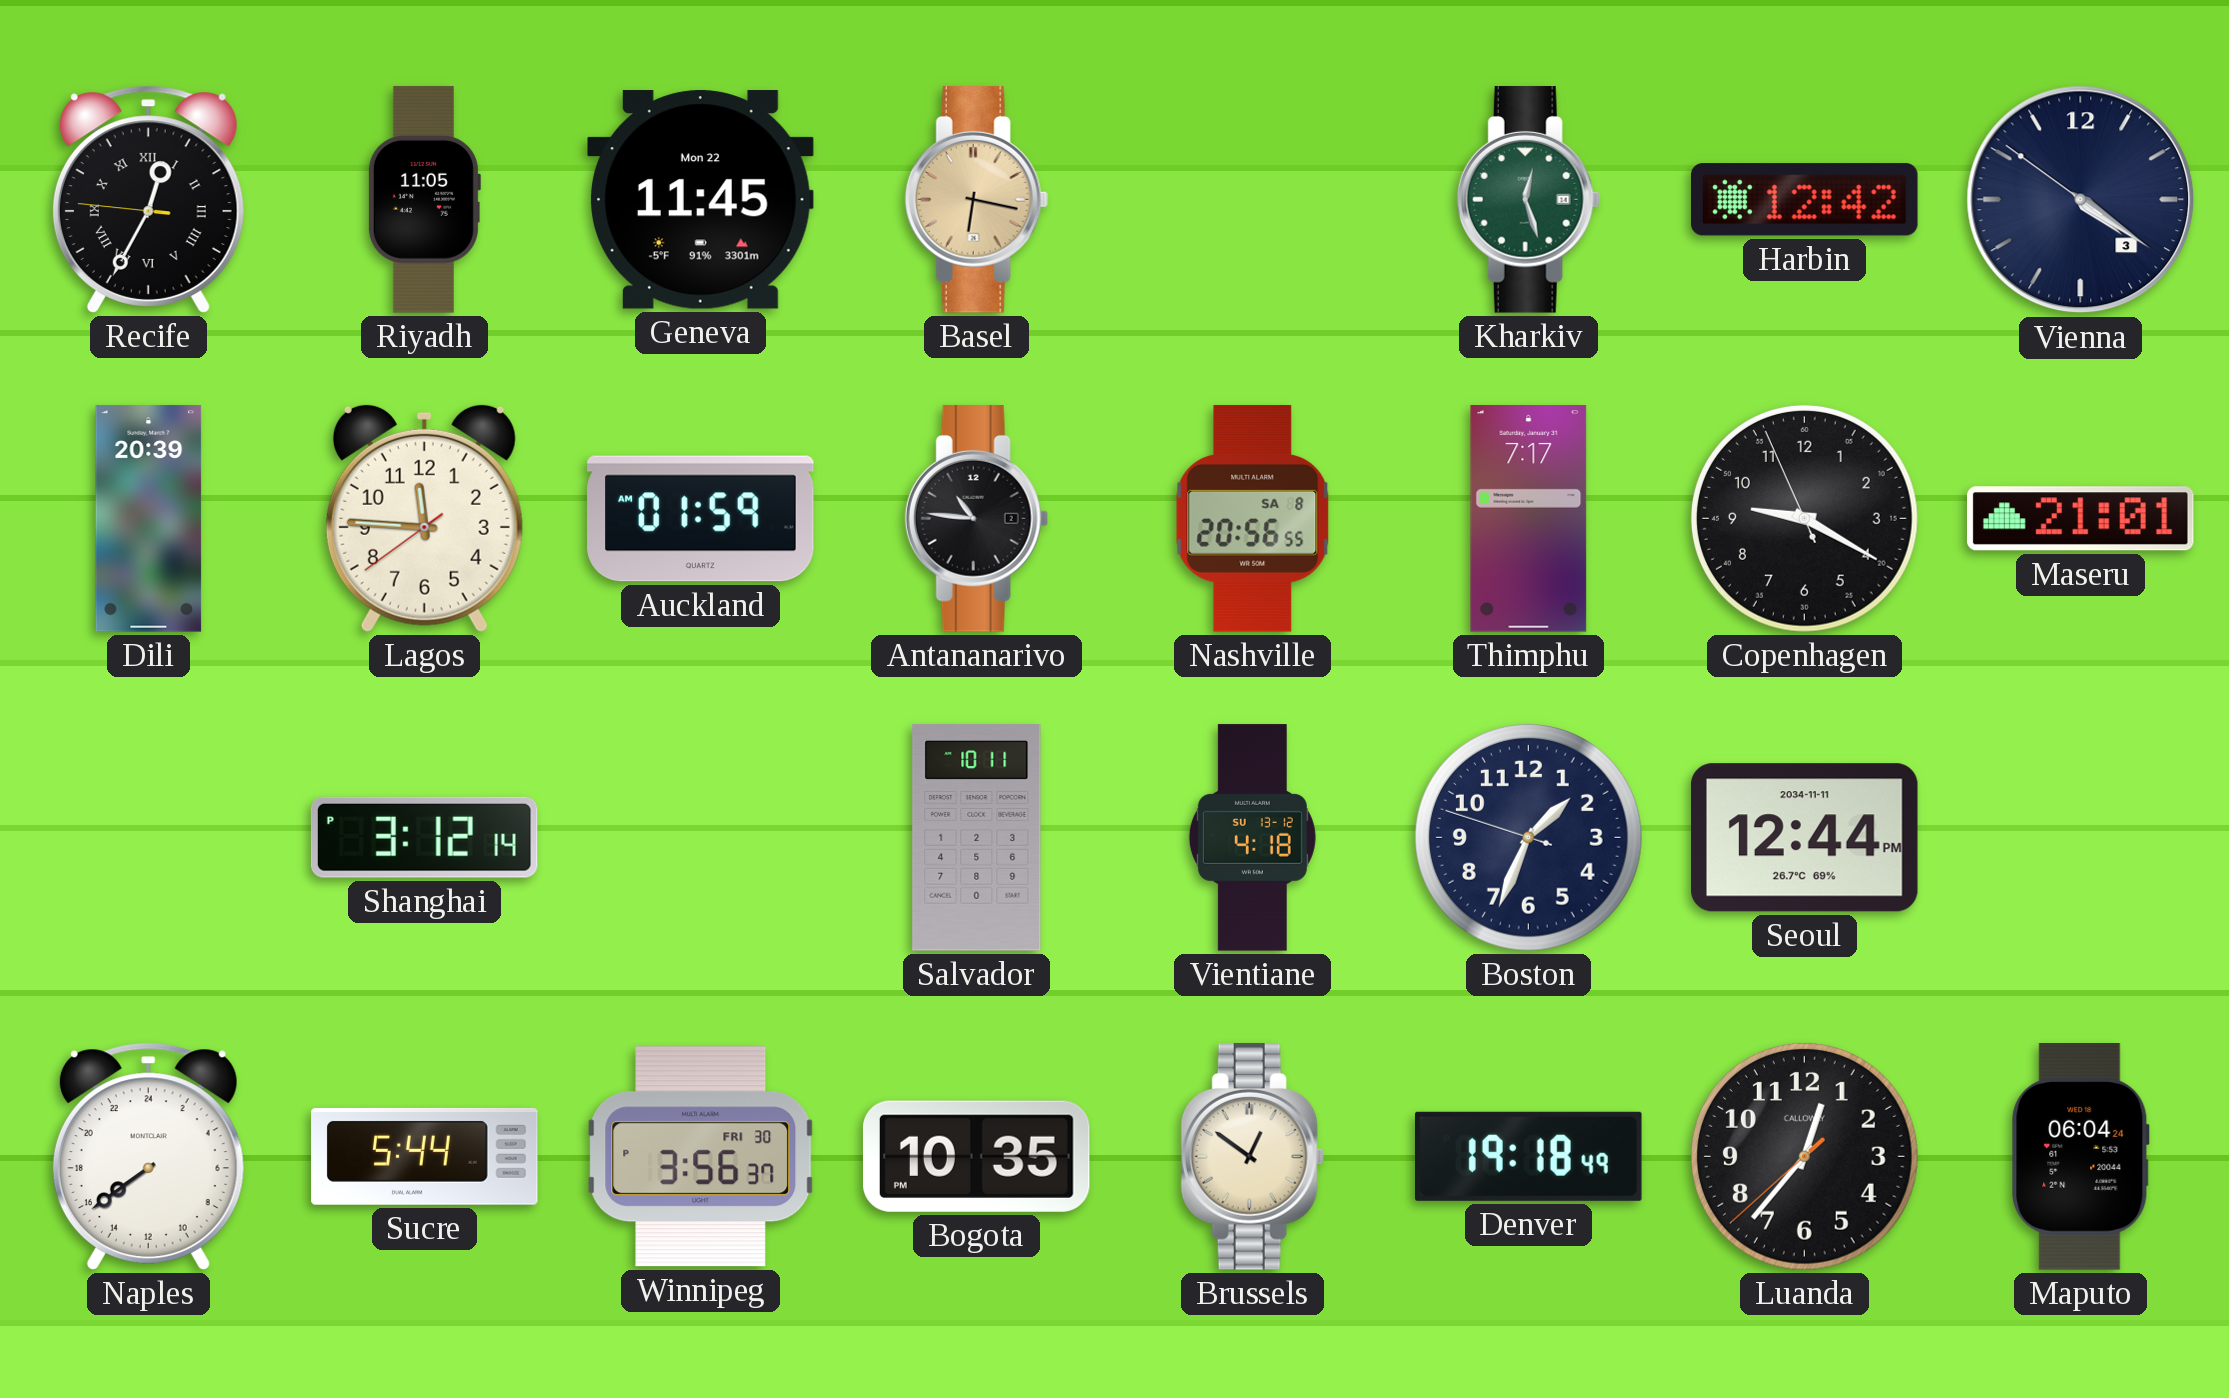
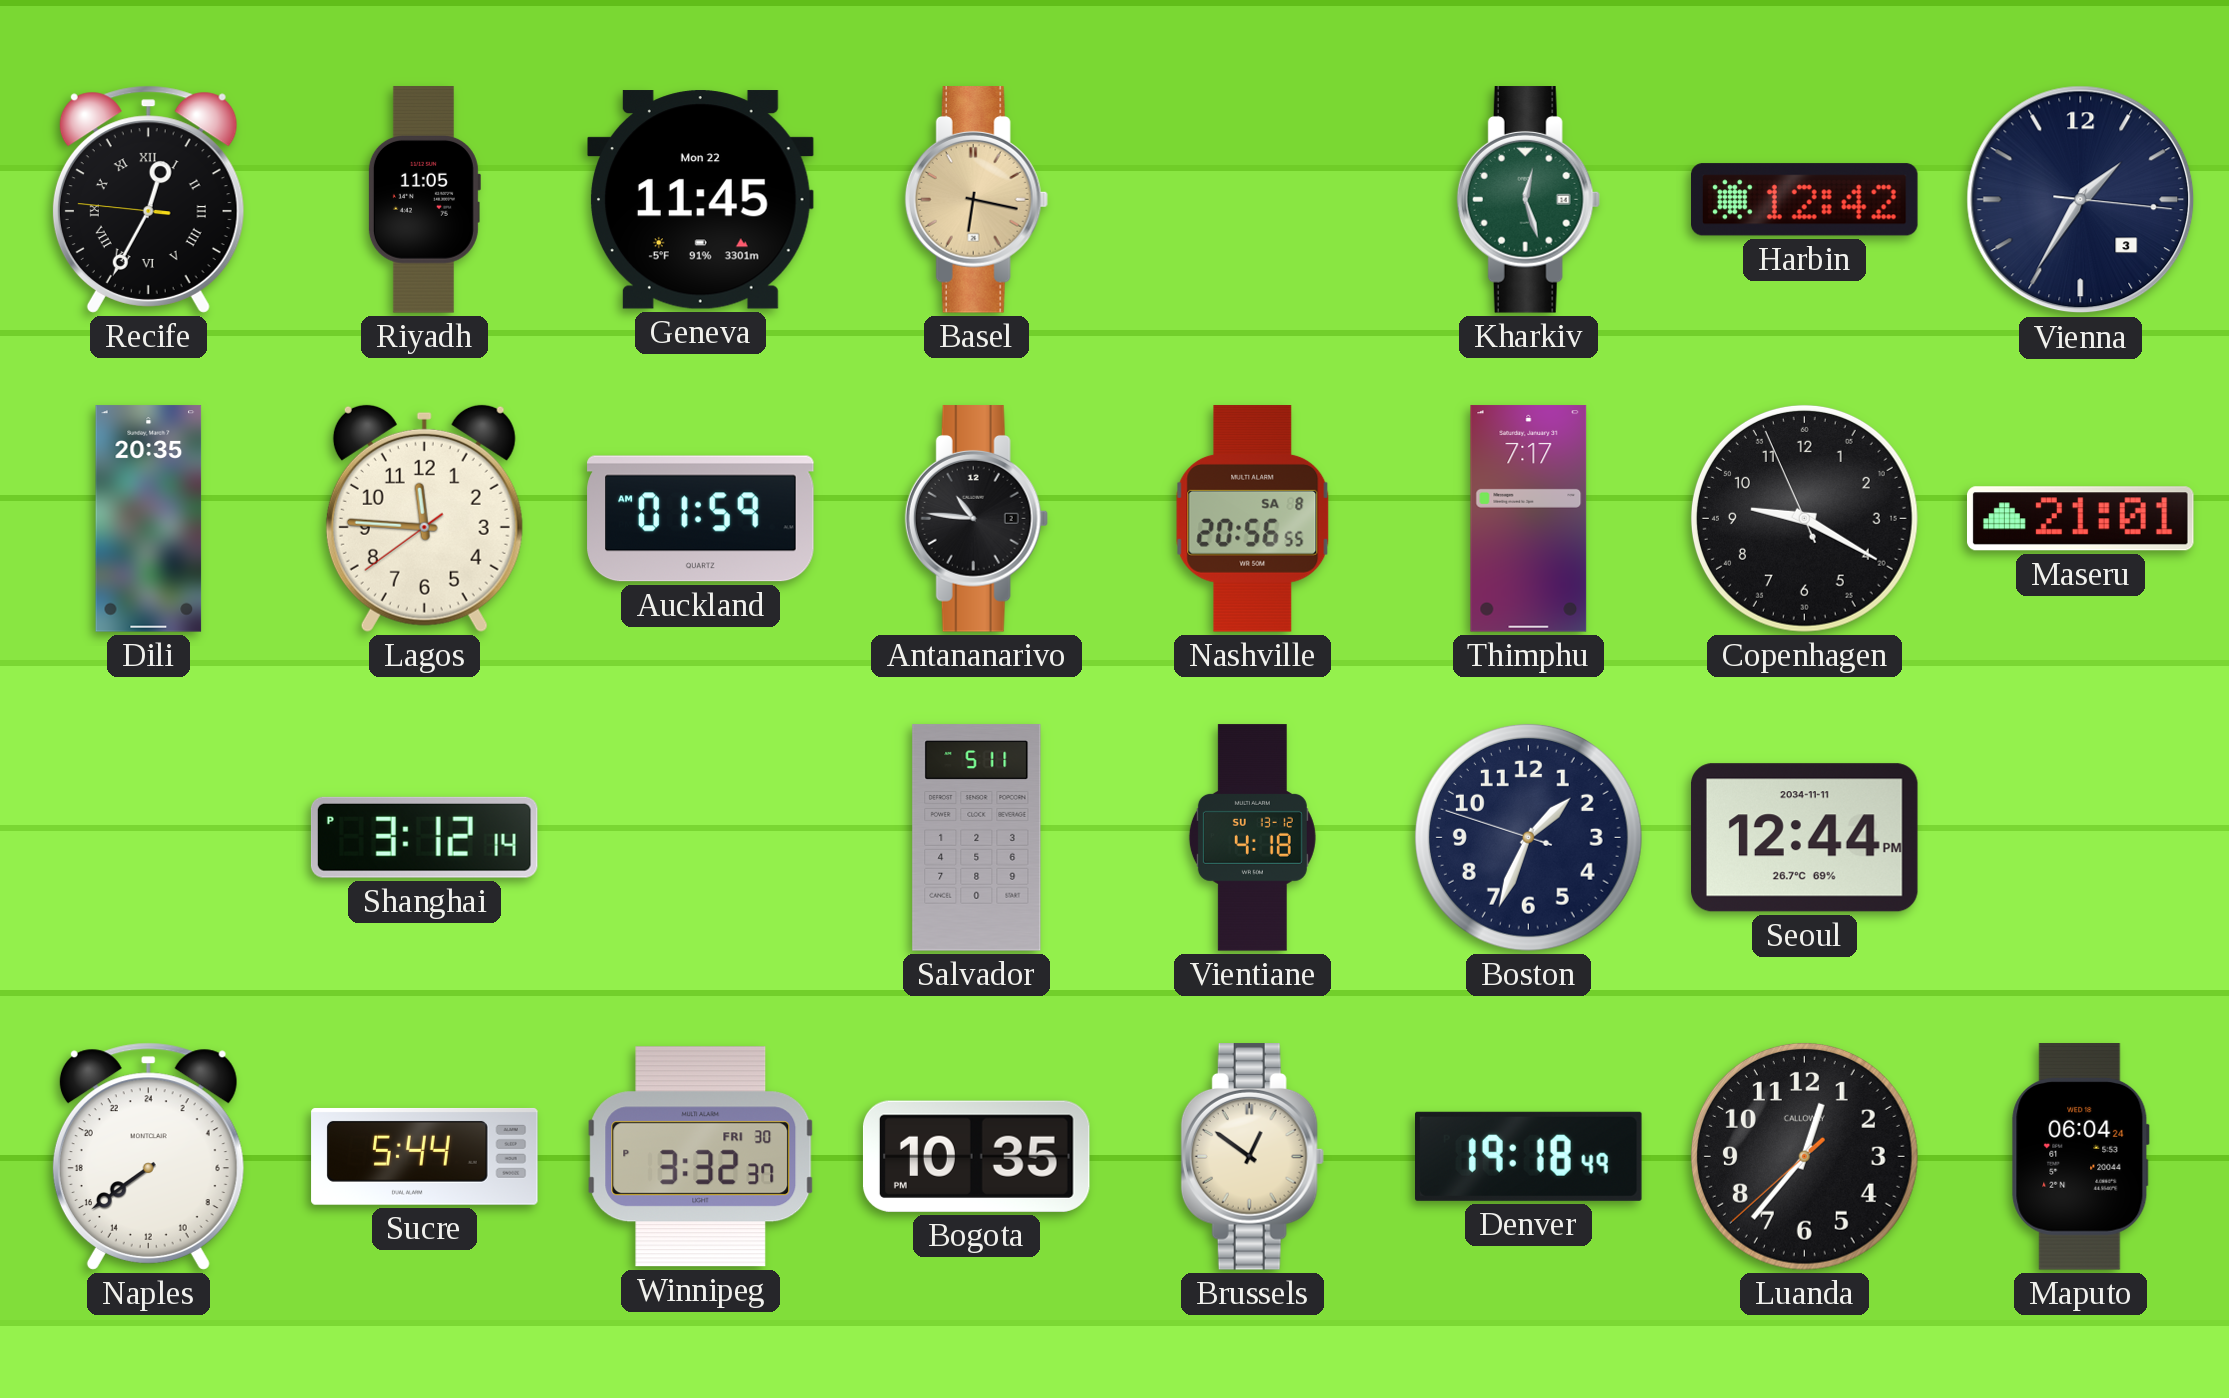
Vienna: 4:20 -> 1:35 (2081, 200)
Dili: 20:39 -> 20:35 (149, 519)
Salvador: 10:11 -> 5:11 (977, 838)
Winnipeg: 3:56 -> 3:32 (701, 1157)
